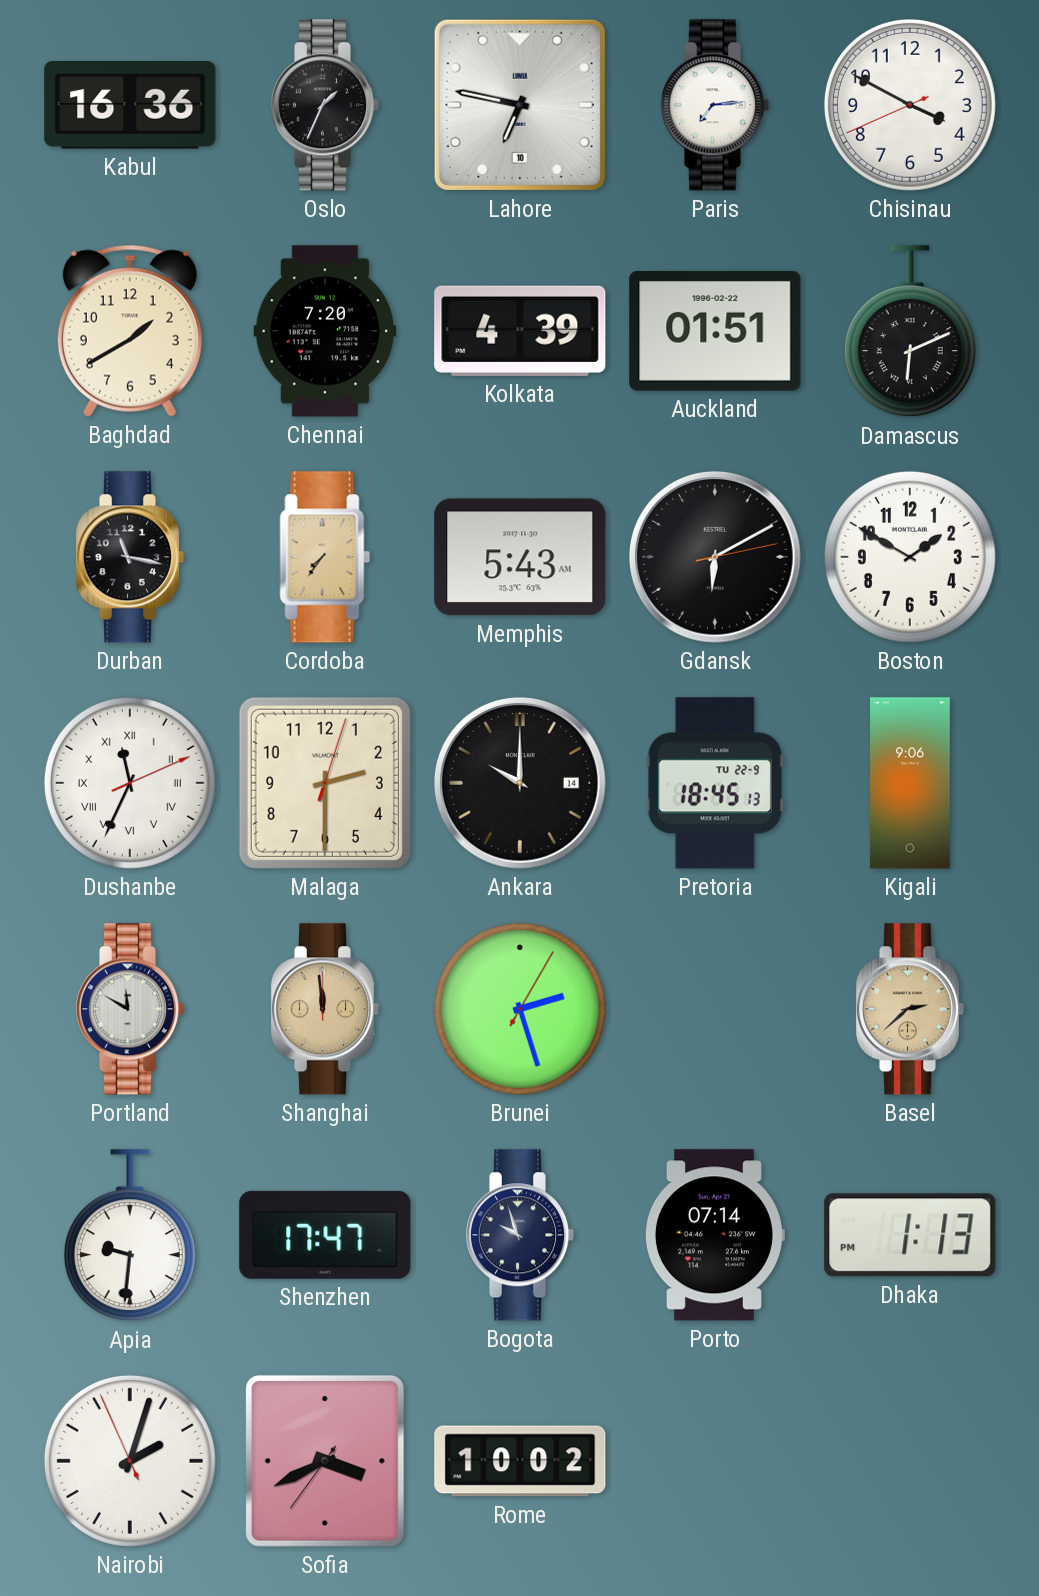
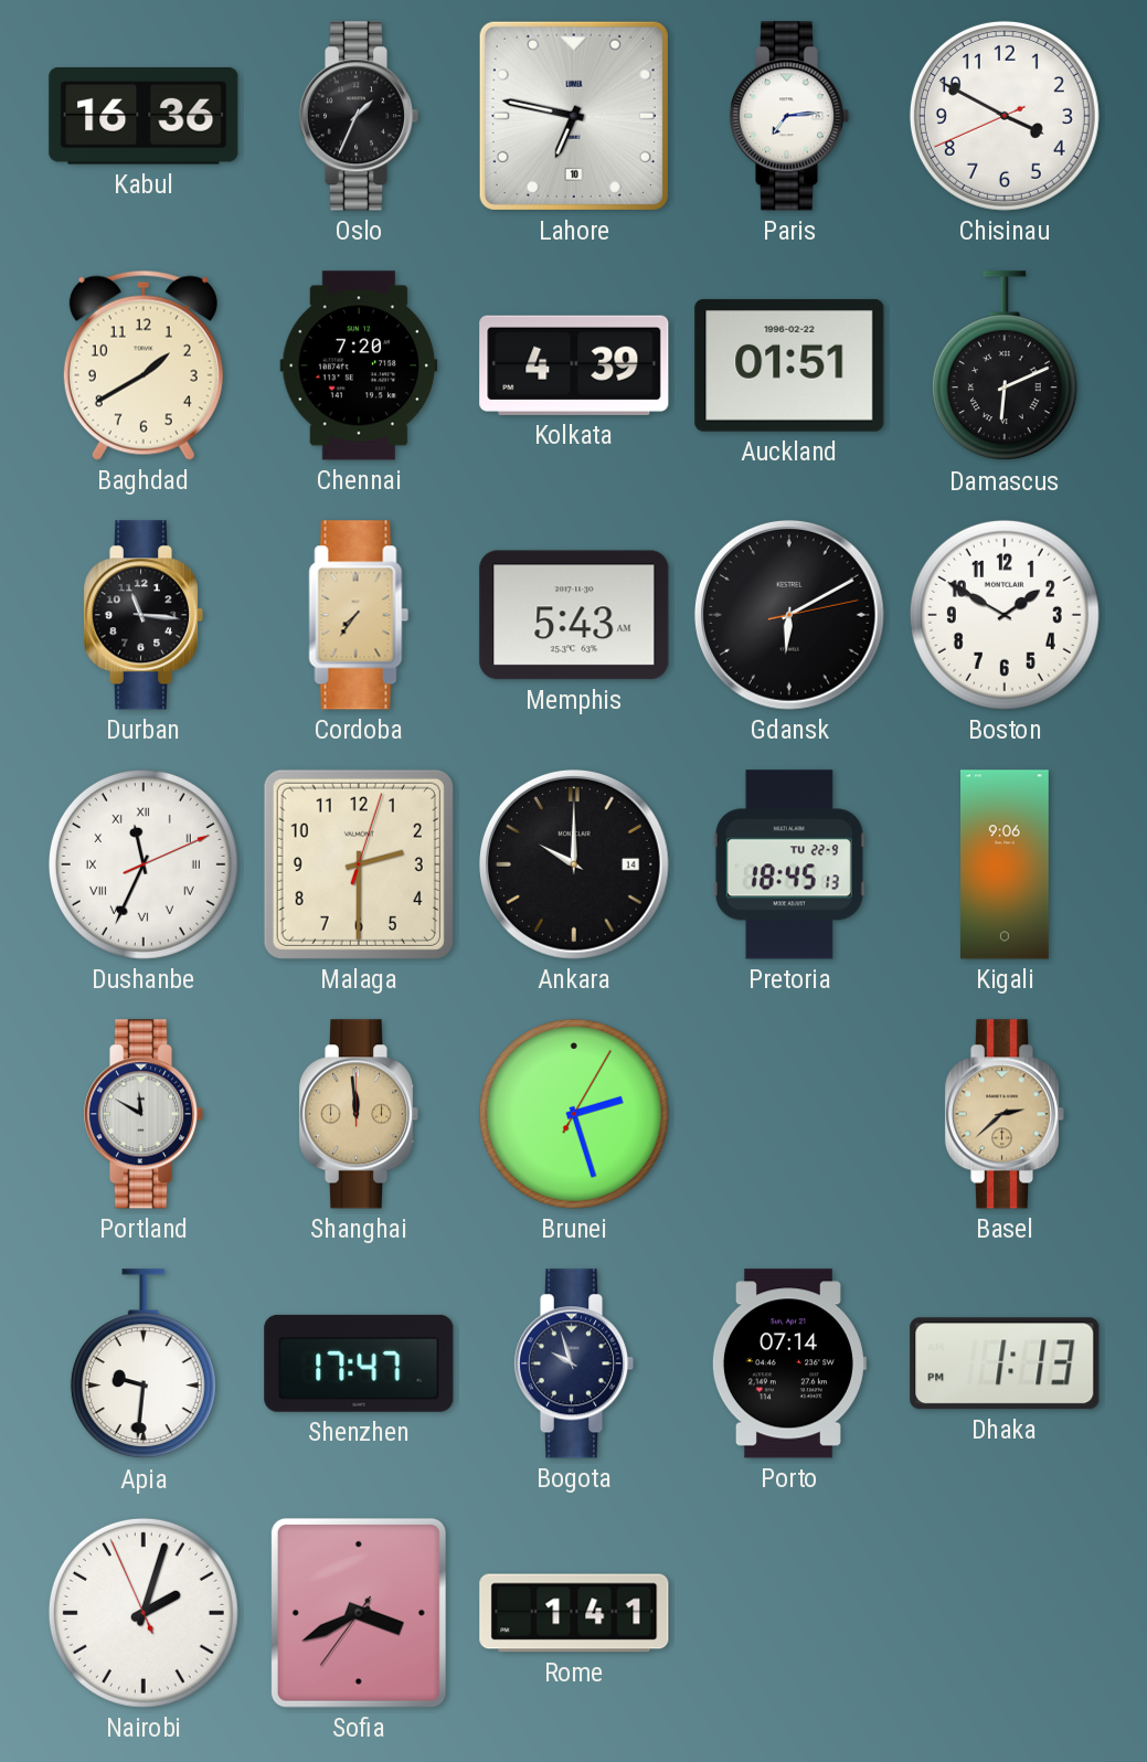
Durban: 11:17 -> 11:16 (144, 615)
Rome: 10:02 -> 1:41 (574, 1613)
